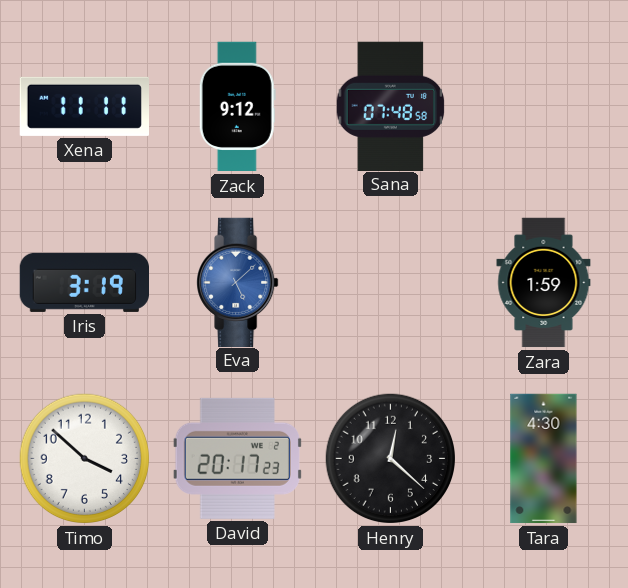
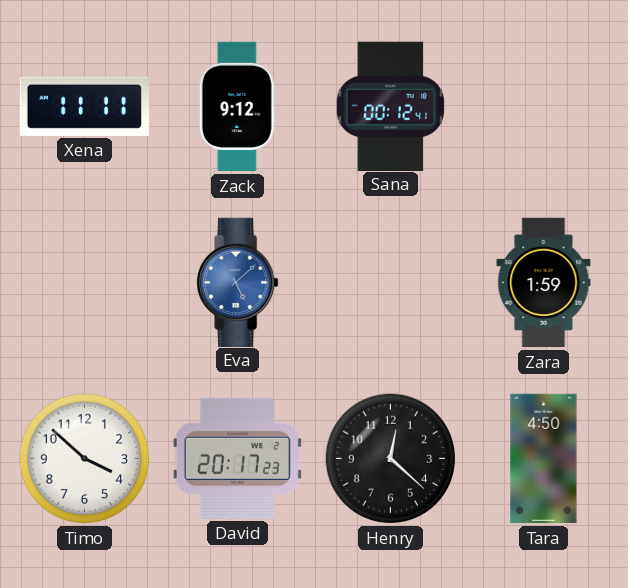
Sana: 07:48 -> 00:12 (391, 106)
Iris: 3:19 -> none (84, 282)
Tara: 4:30 -> 4:50 (544, 459)
